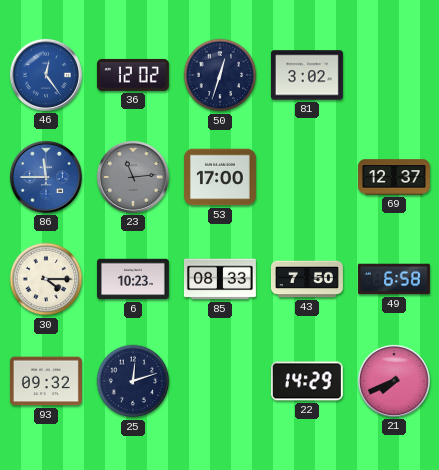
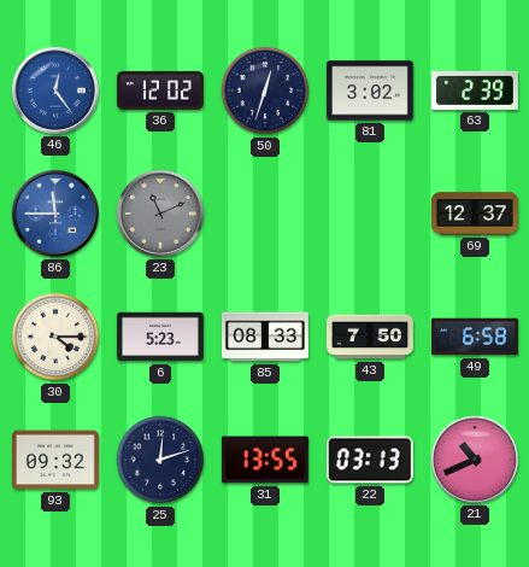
63: none -> 2:39 (475, 90)
23: 11:14 -> 11:11 (160, 214)
53: 17:00 -> none (220, 177)
6: 10:23 -> 5:23 (160, 337)
31: none -> 13:55 (265, 460)
22: 14:29 -> 03:13 (370, 460)
21: 7:41 -> 10:41 (475, 460)
